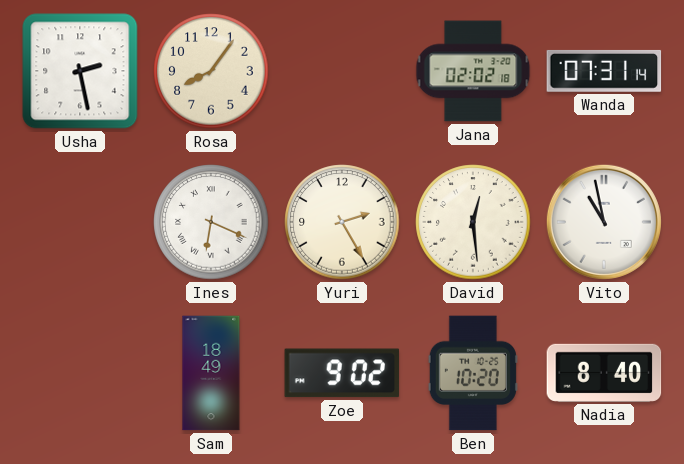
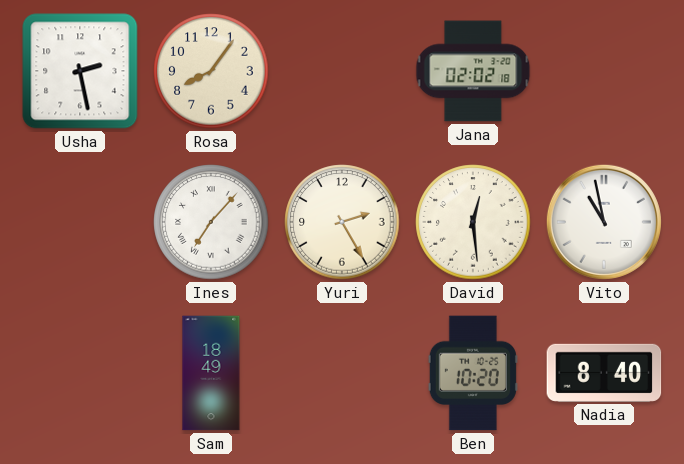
Wanda: 07:31 -> none (604, 71)
Ines: 6:19 -> 7:07 (211, 222)
Zoe: 9:02 -> none (342, 373)
